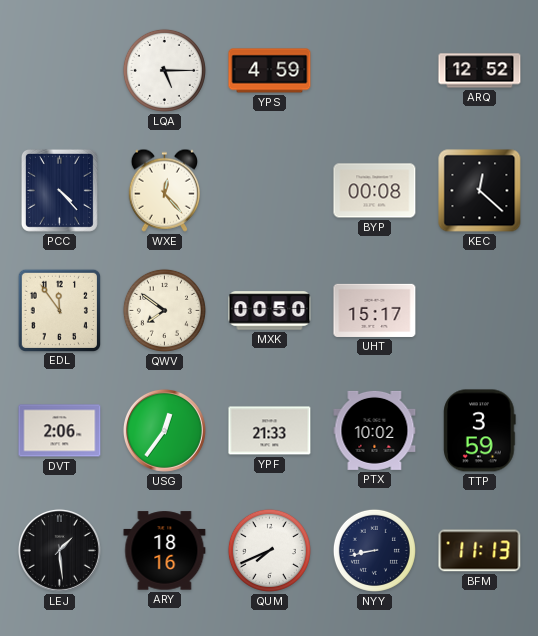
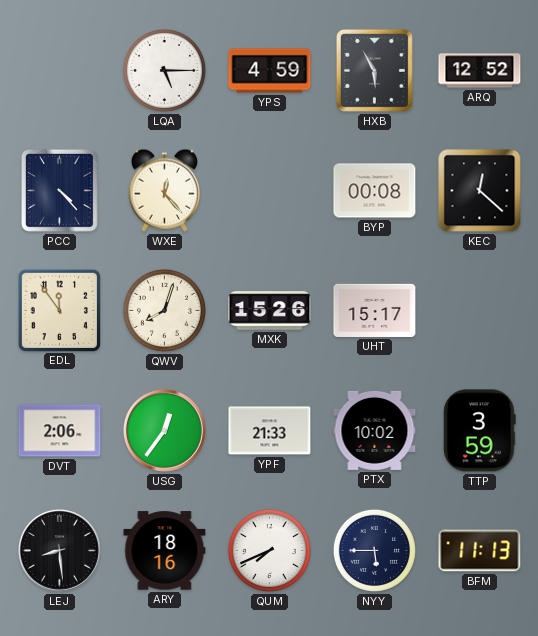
HXB: none -> 5:55 (374, 70)
QWV: 7:51 -> 8:03 (164, 310)
MXK: 00:50 -> 15:26 (270, 311)
LEJ: 1:29 -> 8:29 (59, 550)
NYY: 8:43 -> 5:45 (374, 550)
